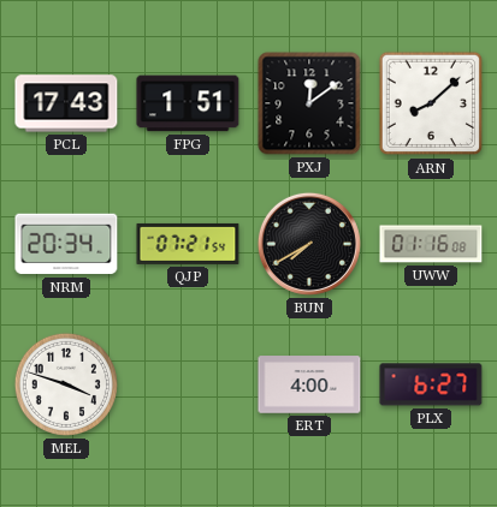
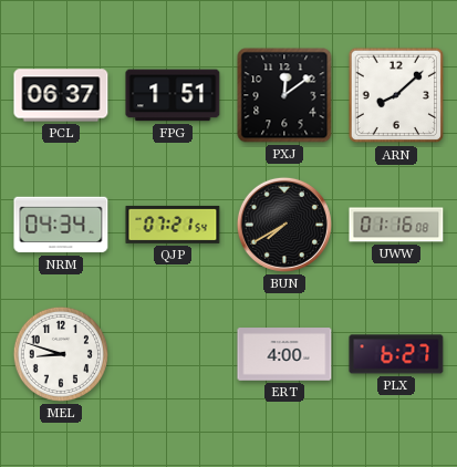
PCL: 17:43 -> 06:37 (61, 95)
NRM: 20:34 -> 04:34 (61, 225)
MEL: 3:48 -> 8:48 (61, 354)
